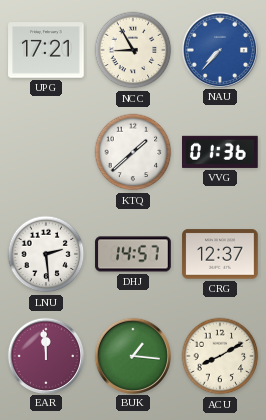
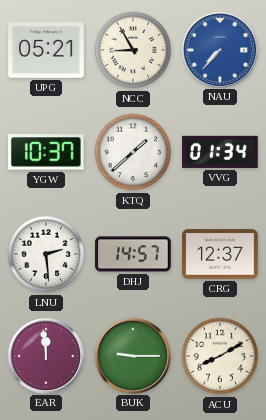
UPG: 17:21 -> 05:21 (46, 50)
YGW: none -> 10:37 (47, 152)
VVG: 01:36 -> 01:34 (221, 152)
BUK: 1:16 -> 9:15 (132, 355)
